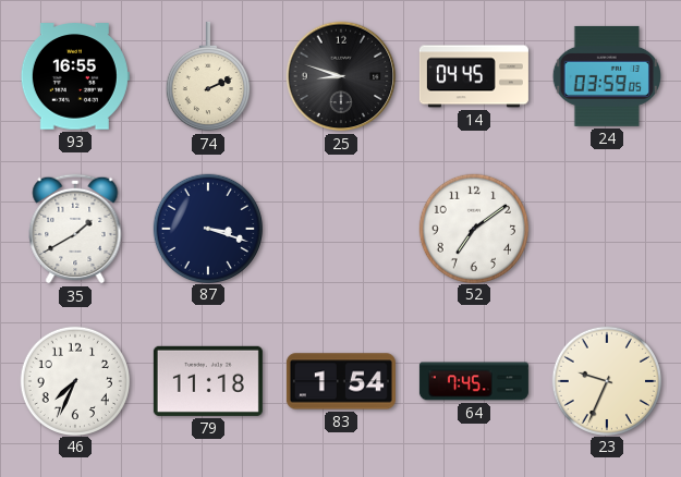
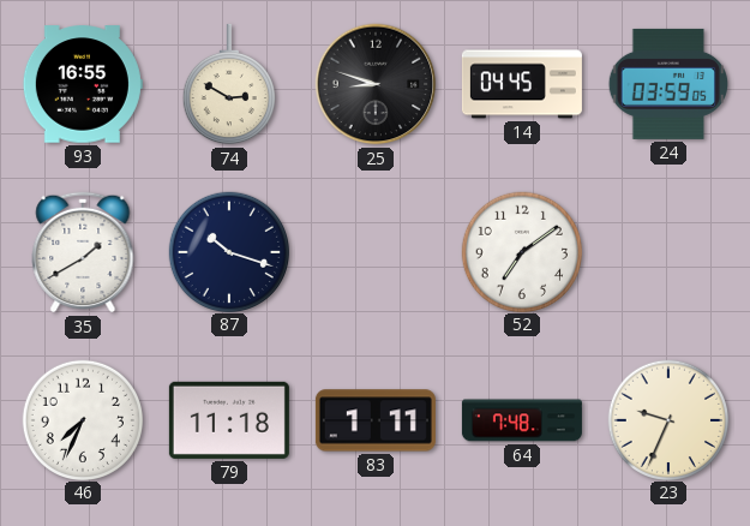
74: 2:11 -> 2:50 (229, 84)
87: 3:18 -> 10:18 (228, 251)
83: 1:54 -> 1:11 (376, 420)
64: 7:45 -> 7:48 (522, 420)
